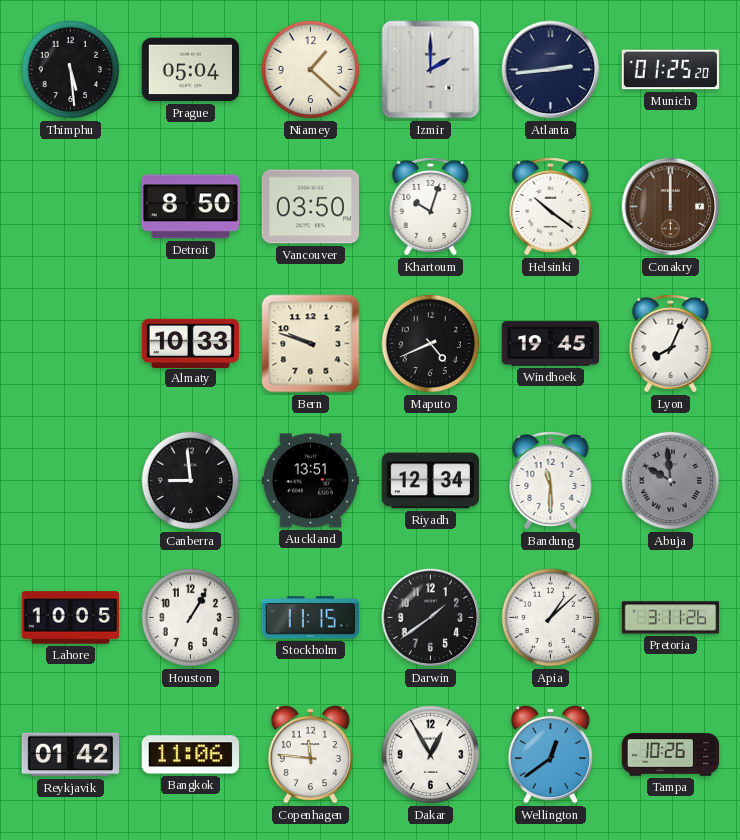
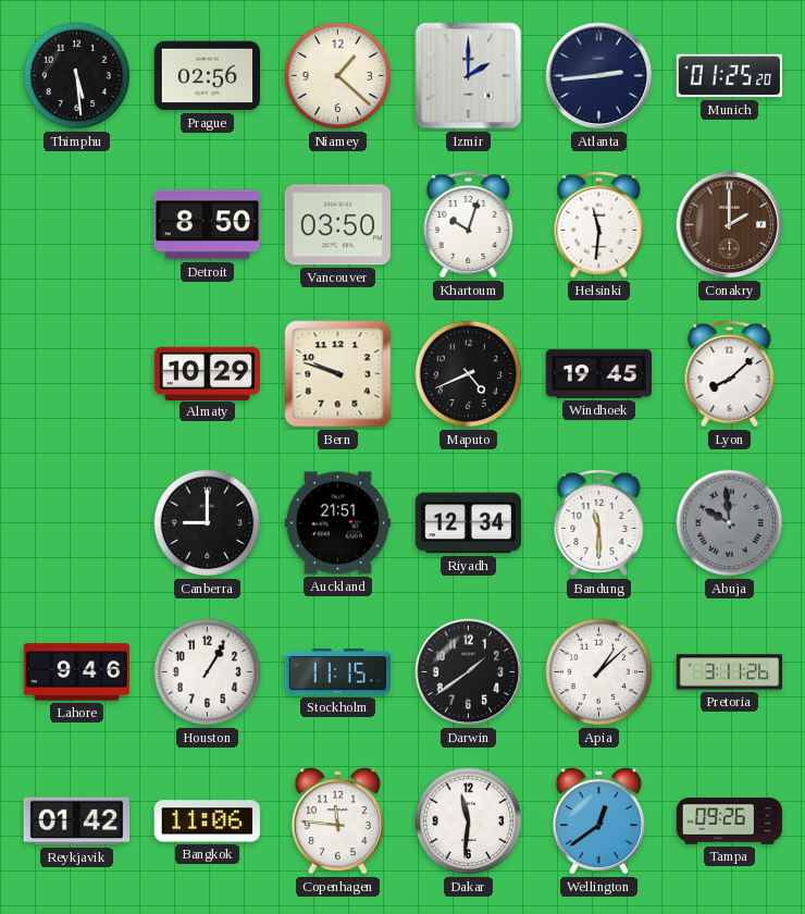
Prague: 05:04 -> 02:56 (207, 76)
Helsinki: 10:21 -> 11:31 (599, 225)
Conakry: 12:00 -> 2:00 (730, 225)
Almaty: 10:33 -> 10:29 (207, 373)
Lyon: 8:04 -> 8:08 (730, 374)
Canberra: 8:59 -> 9:00 (208, 523)
Auckland: 13:51 -> 21:51 (337, 523)
Lahore: 10:05 -> 9:46 (76, 672)
Dakar: 12:55 -> 11:31 (469, 822)
Tampa: 10:26 -> 09:26 (730, 822)
